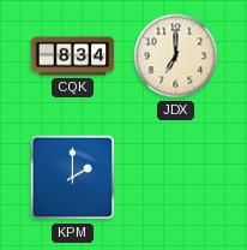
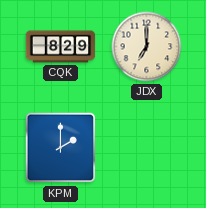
CQK: 8:34 -> 8:29 (61, 47)
